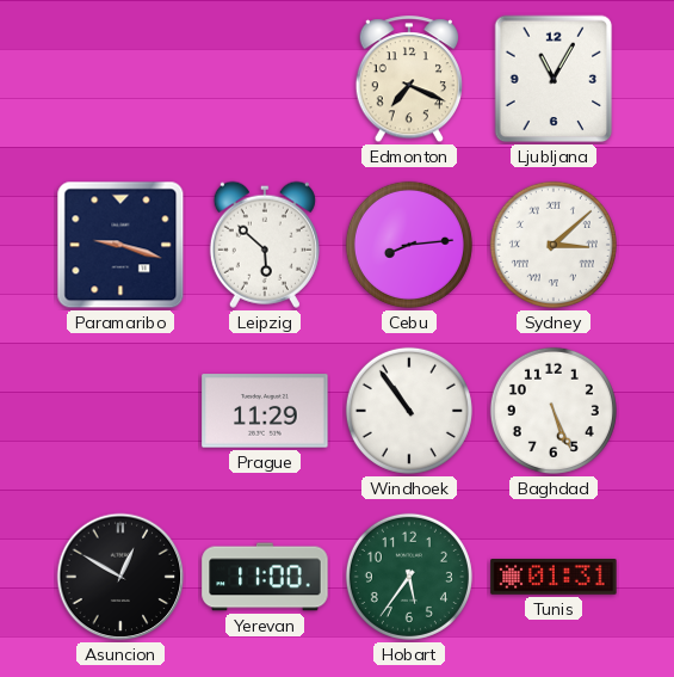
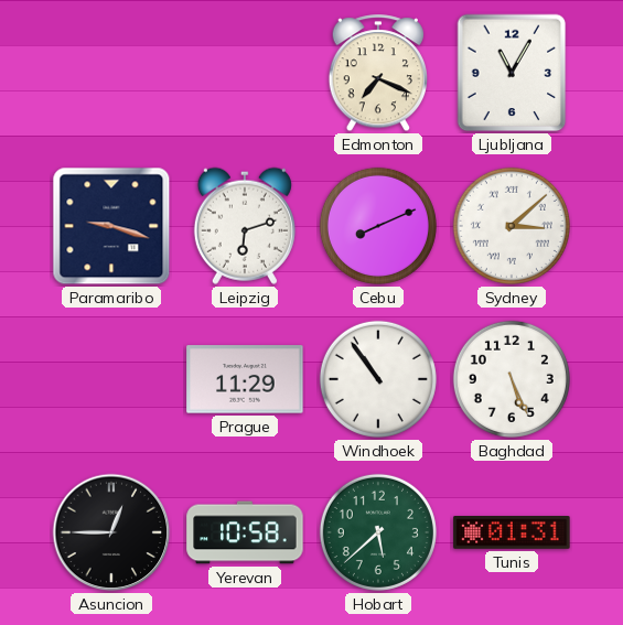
Leipzig: 5:52 -> 6:12 (245, 226)
Cebu: 8:14 -> 8:11 (378, 226)
Asuncion: 12:50 -> 12:45 (111, 532)
Yerevan: 11:00 -> 10:58 (245, 532)
Hobart: 5:36 -> 5:38 (378, 532)
